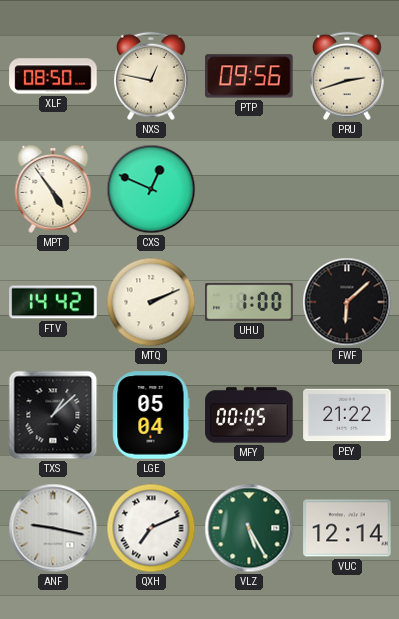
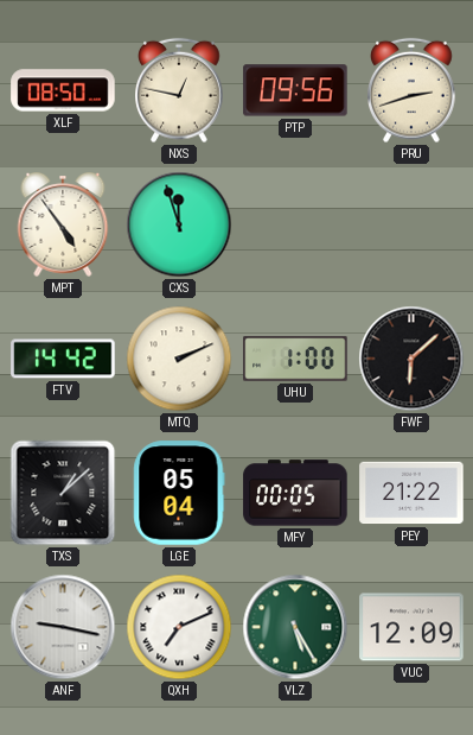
CXS: 12:49 -> 11:57 (179, 224)
VUC: 12:14 -> 12:09 (411, 627)
